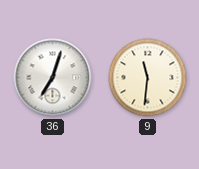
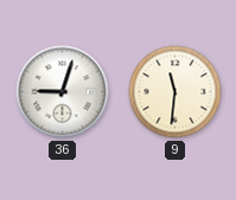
36: 7:03 -> 9:03 (63, 92)
